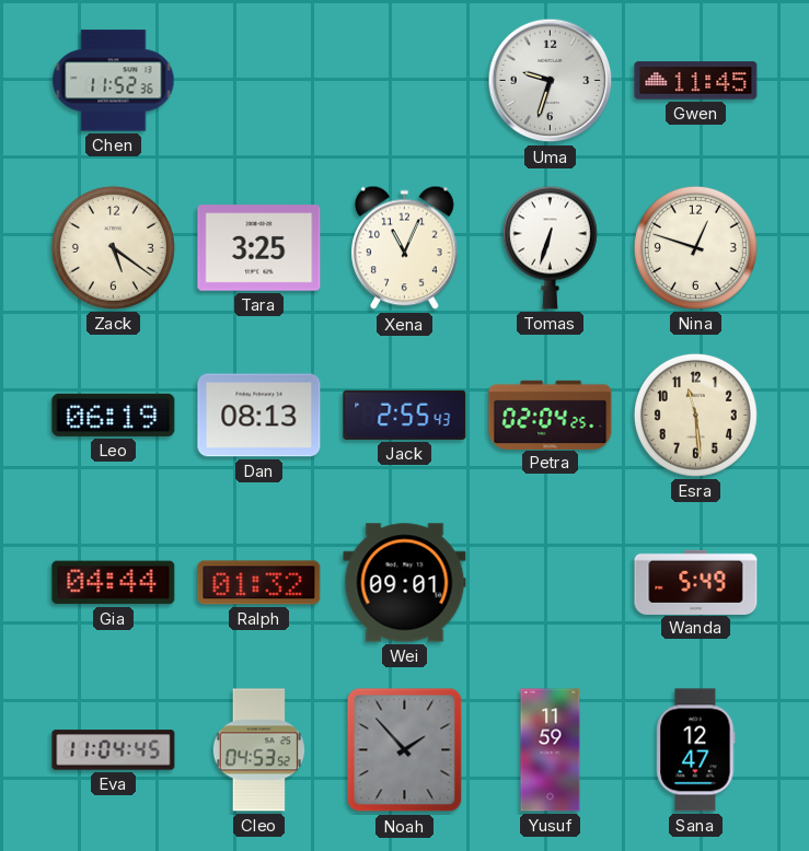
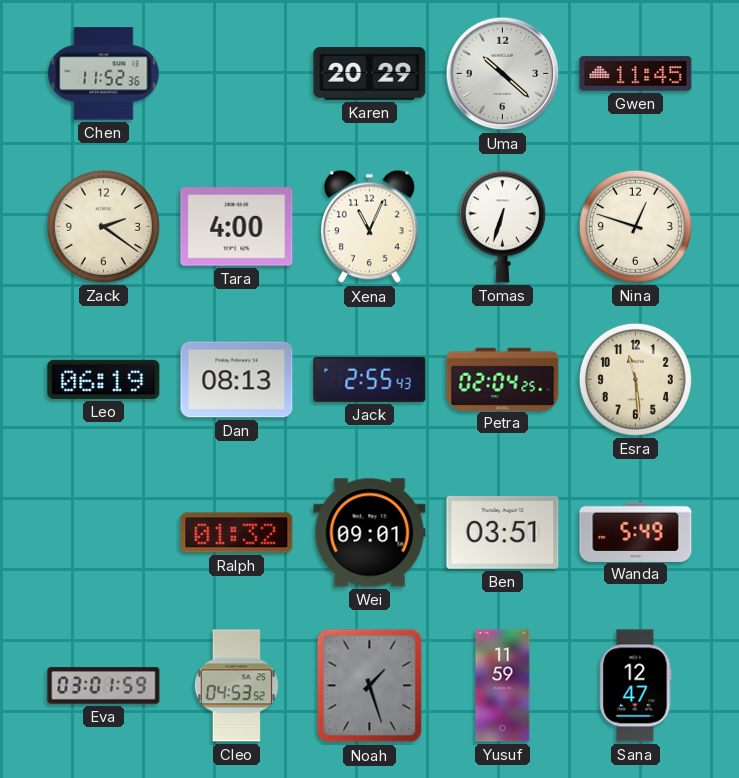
Karen: none -> 20:29 (370, 74)
Uma: 9:33 -> 10:22 (503, 74)
Zack: 5:21 -> 2:21 (103, 226)
Tara: 3:25 -> 4:00 (237, 227)
Gia: 04:44 -> none (114, 583)
Ben: none -> 03:51 (503, 532)
Eva: 11:04 -> 03:01 (104, 686)
Noah: 1:53 -> 1:27 (370, 686)
